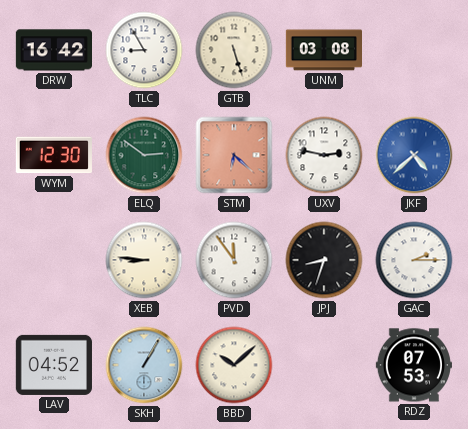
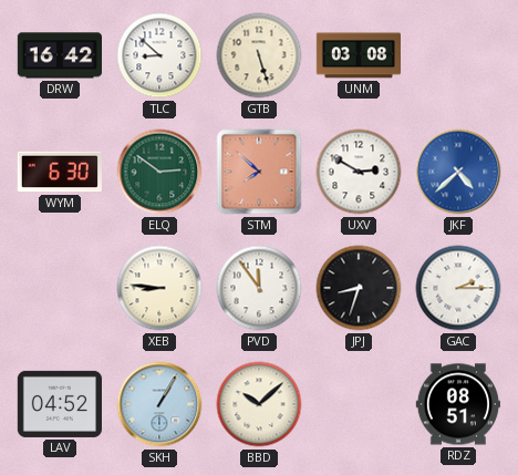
TLC: 8:55 -> 8:52 (159, 55)
WYM: 12:30 -> 6:30 (60, 172)
STM: 6:22 -> 7:52 (259, 172)
UXV: 2:47 -> 2:50 (359, 172)
RDZ: 07:53 -> 08:51 (457, 404)
